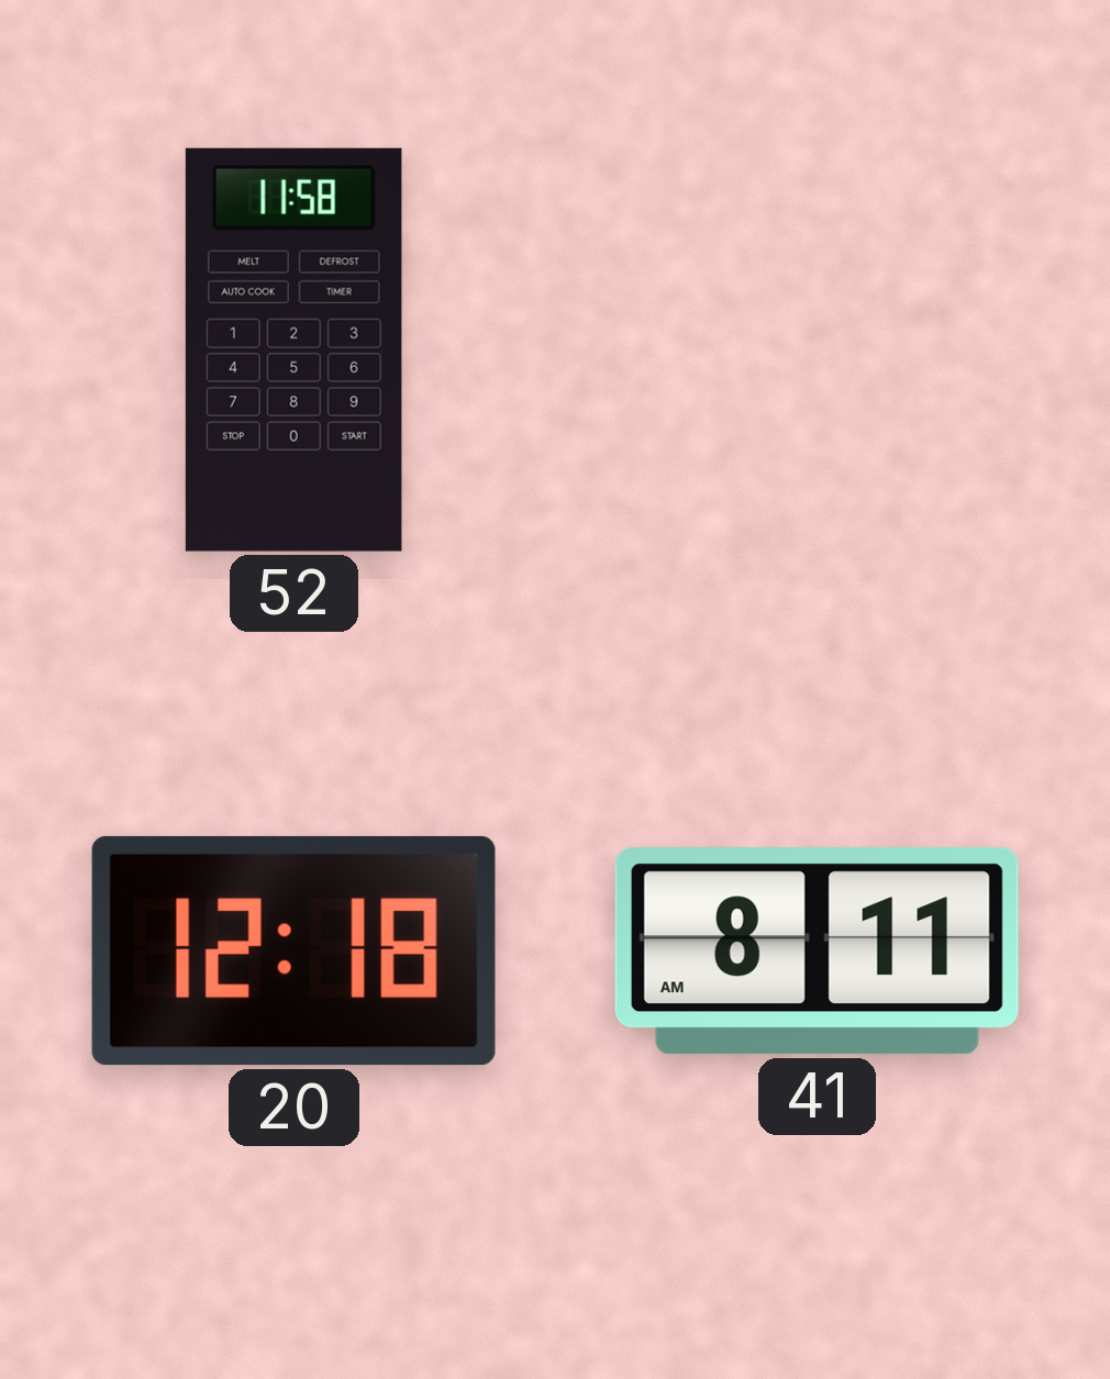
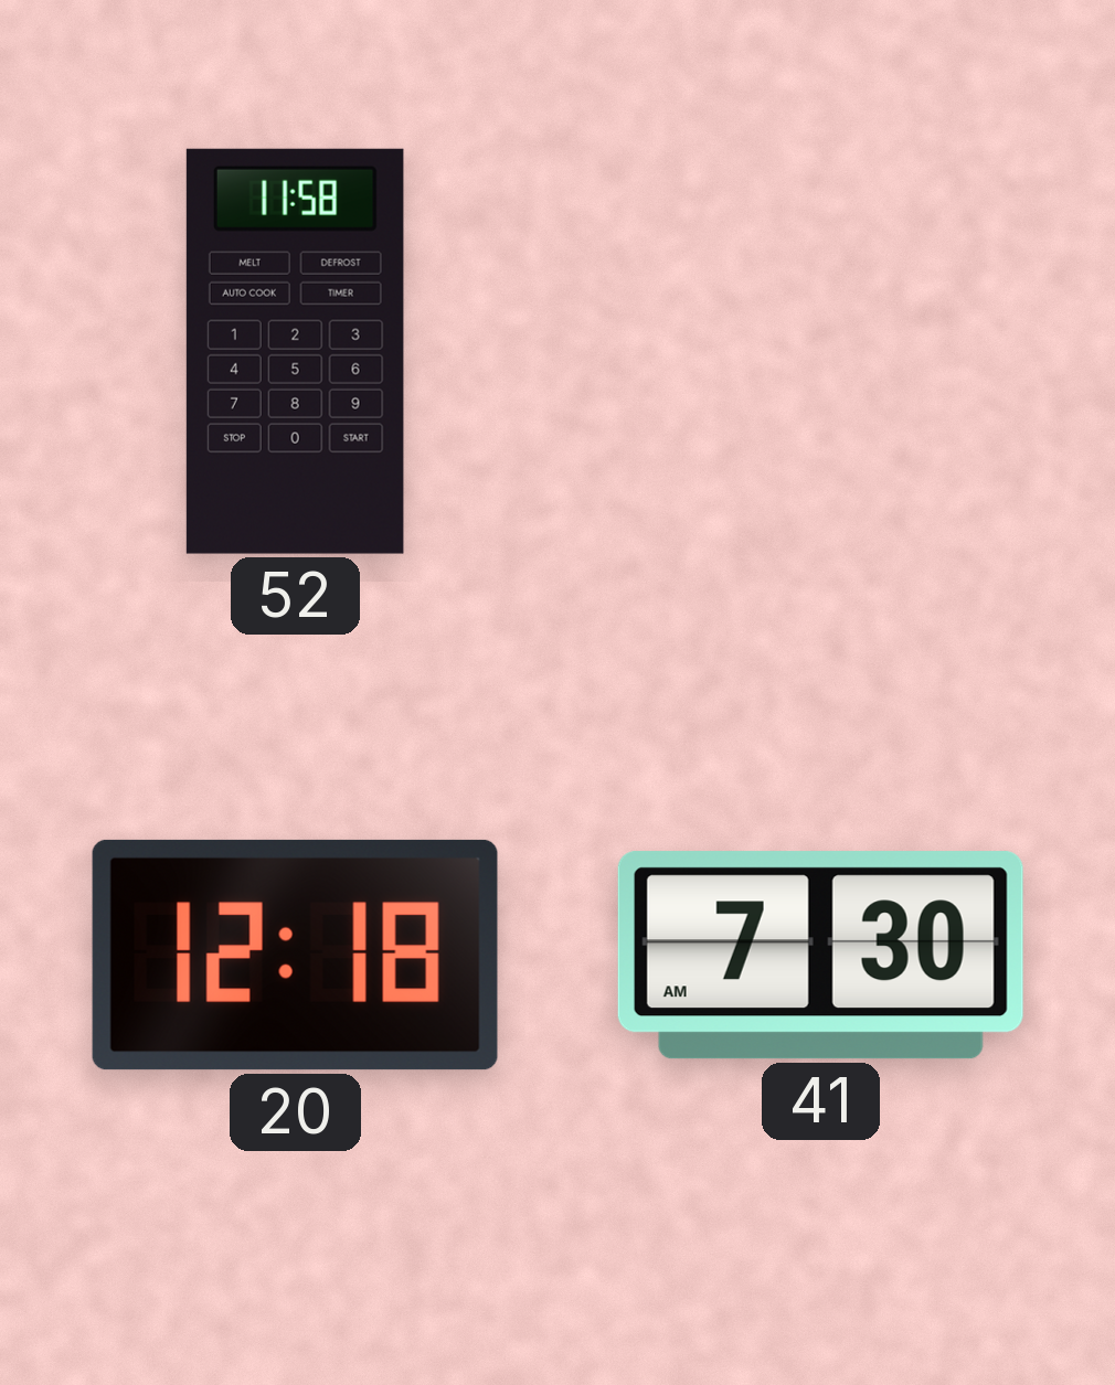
41: 8:11 -> 7:30 (820, 956)
